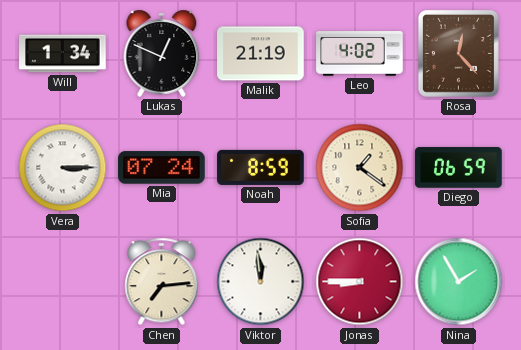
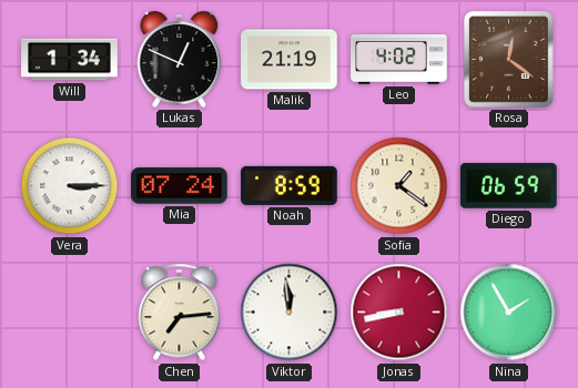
Rosa: 12:23 -> 12:21 (508, 59)
Jonas: 8:45 -> 8:43 (399, 313)
